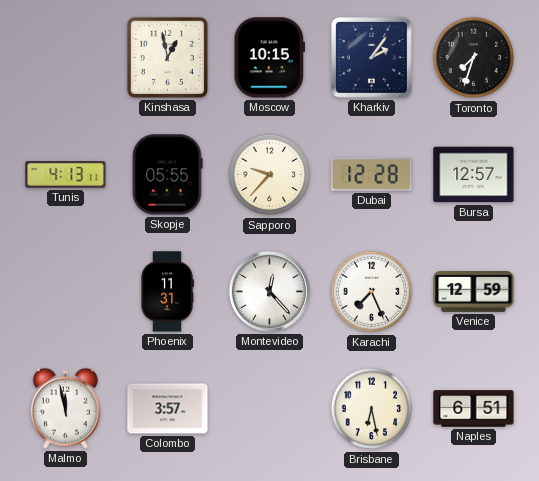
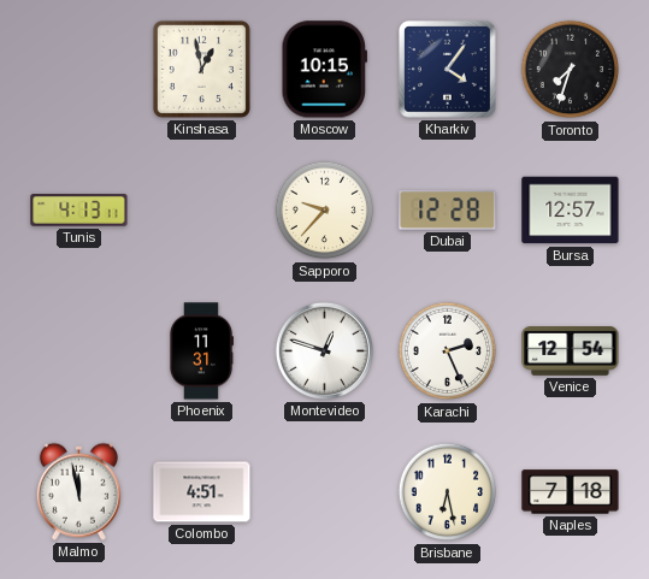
Kharkiv: 2:06 -> 4:06 (448, 70)
Skopje: 05:55 -> none (167, 175)
Montevideo: 12:23 -> 12:48 (324, 350)
Karachi: 7:26 -> 2:26 (448, 351)
Venice: 12:59 -> 12:54 (571, 351)
Colombo: 3:57 -> 4:51 (202, 492)
Naples: 6:51 -> 7:18 (571, 492)
